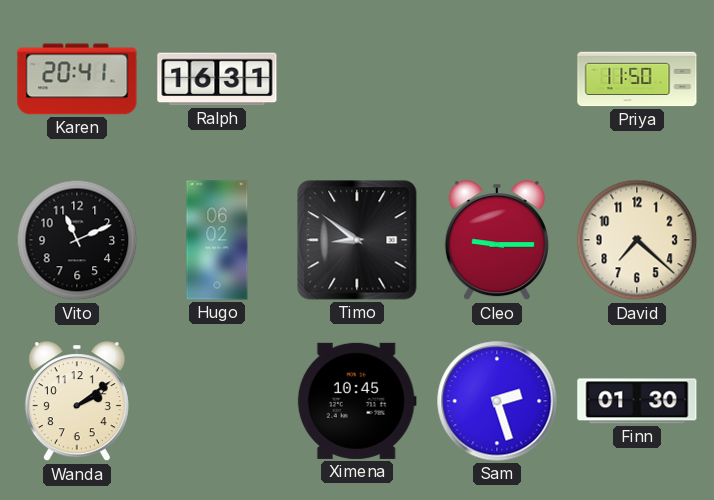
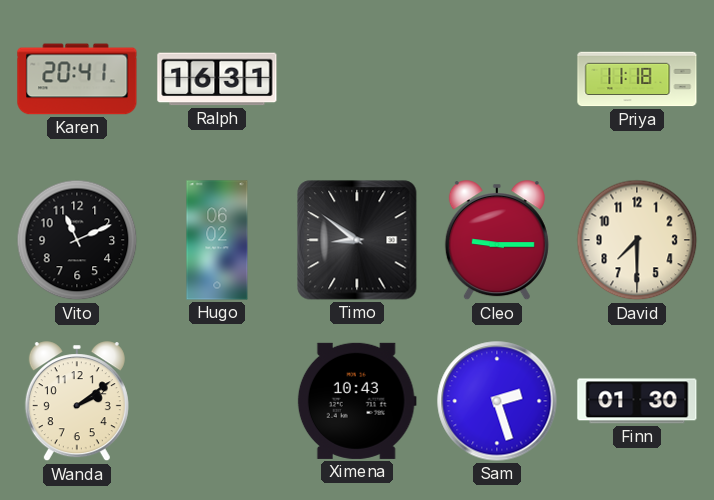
Priya: 11:50 -> 11:18 (637, 79)
David: 7:22 -> 7:30 (637, 240)
Ximena: 10:45 -> 10:43 (357, 401)
